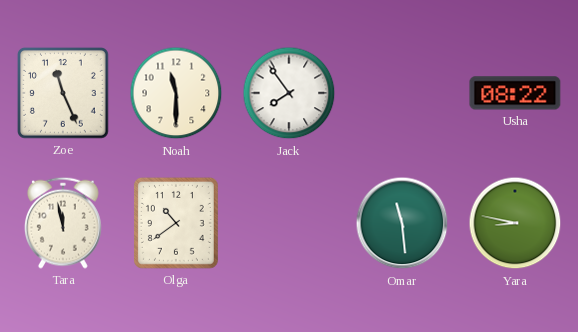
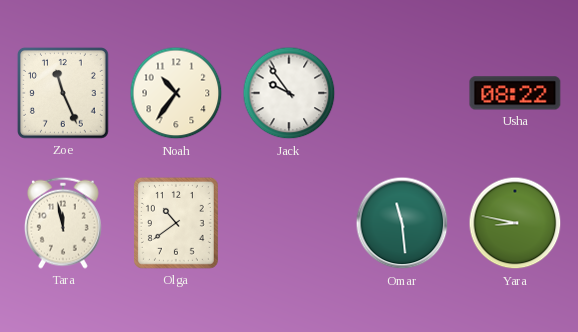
Noah: 11:30 -> 10:36 (176, 93)
Jack: 7:54 -> 9:54 (289, 93)
